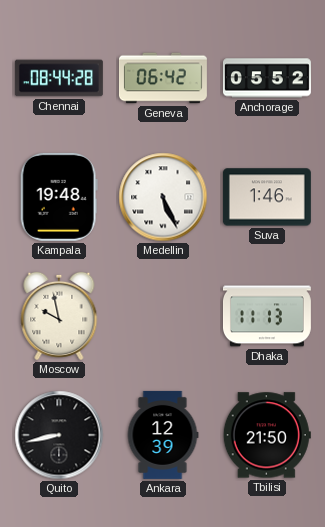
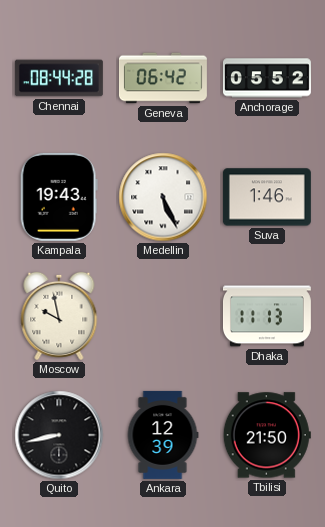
Kampala: 19:48 -> 19:43 (59, 197)
